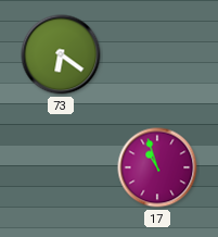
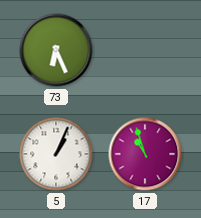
73: 6:21 -> 6:26 (56, 50)
5: none -> 1:04 (56, 154)
